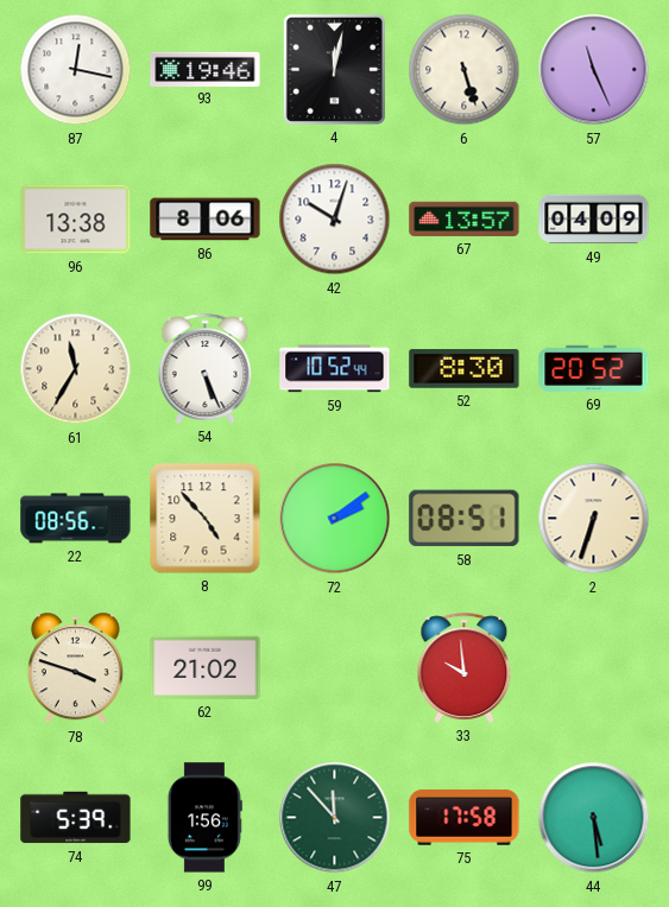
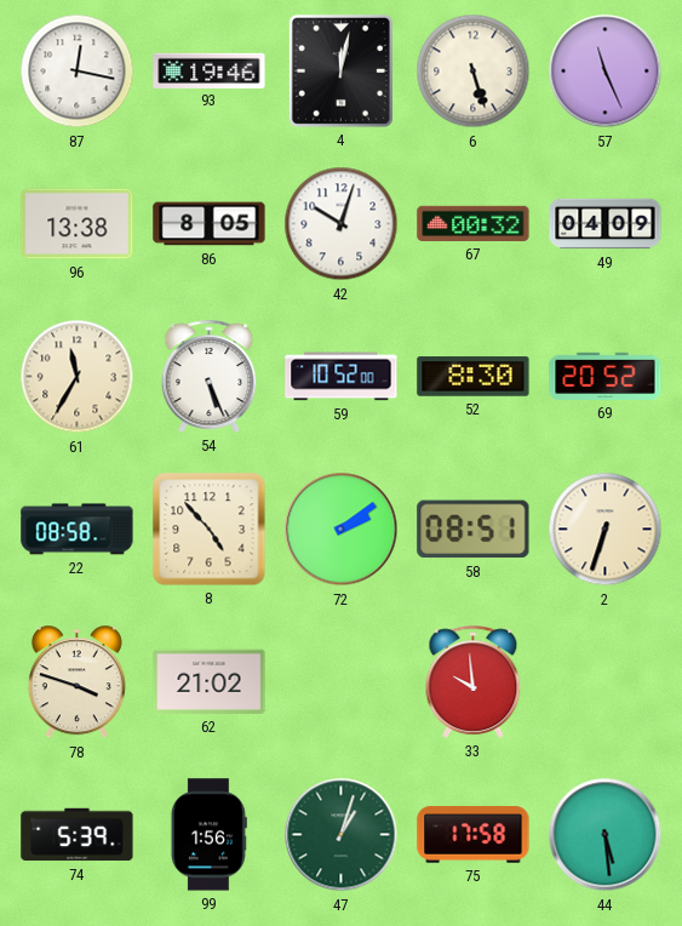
86: 8:06 -> 8:05 (210, 224)
67: 13:57 -> 00:32 (474, 223)
59: 10:52:44 -> 10:52:00 (342, 377)
22: 08:56 -> 08:58 (78, 530)
47: 11:53 -> 1:03 (342, 835)
